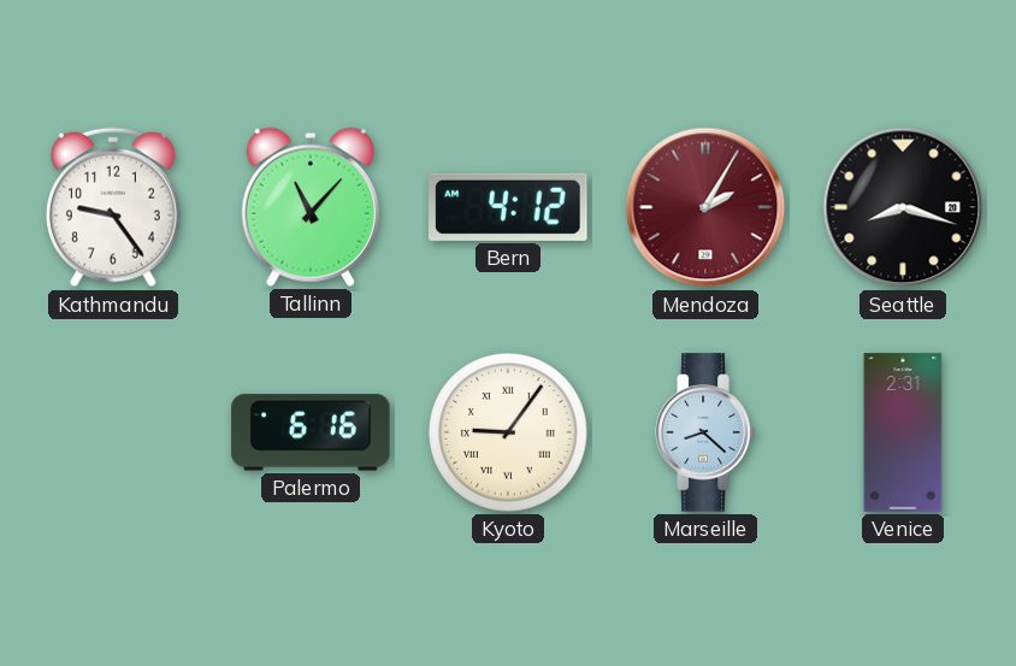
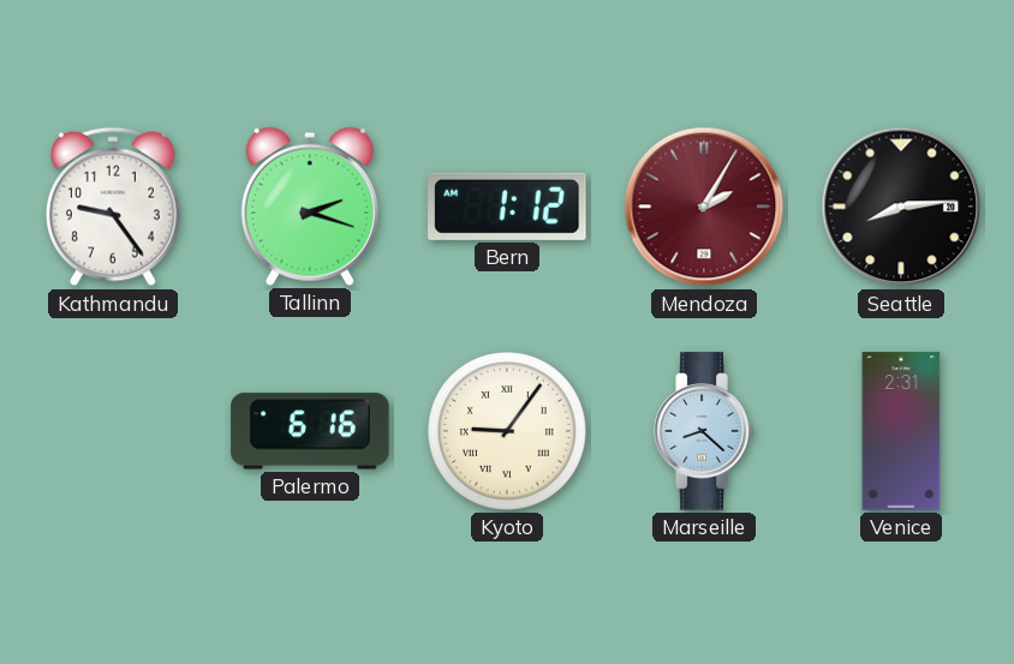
Tallinn: 11:07 -> 2:18 (310, 207)
Bern: 4:12 -> 1:12 (507, 207)
Seattle: 8:18 -> 8:14 (901, 207)
